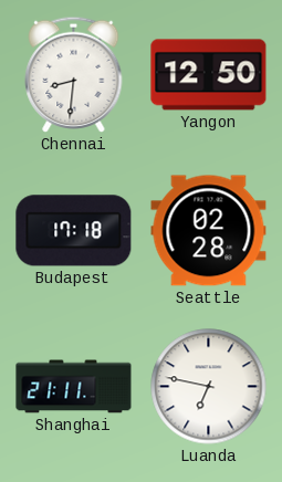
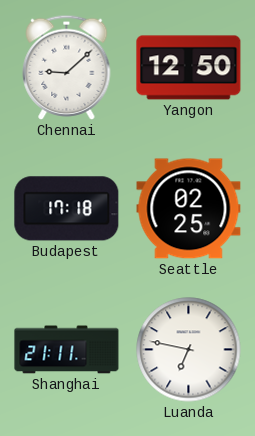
Chennai: 8:31 -> 9:08 (67, 67)
Seattle: 02:28 -> 02:25 (189, 209)
